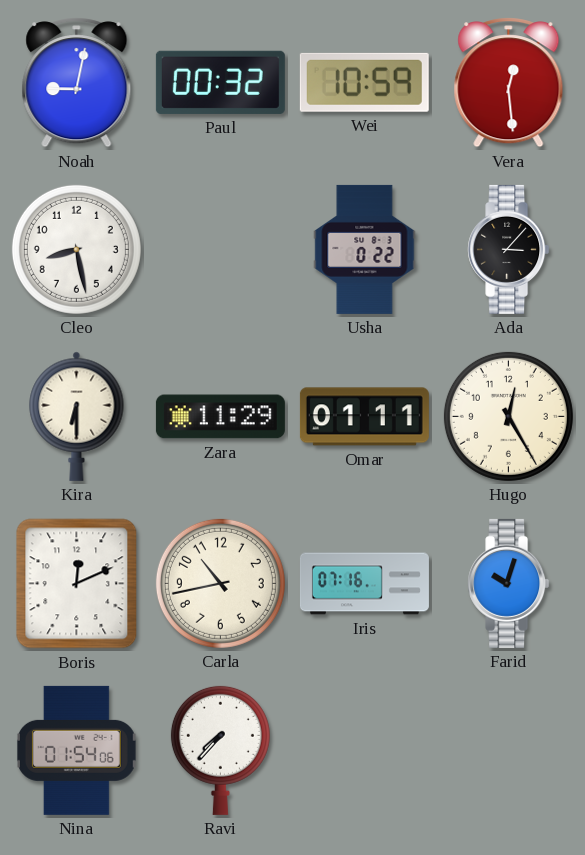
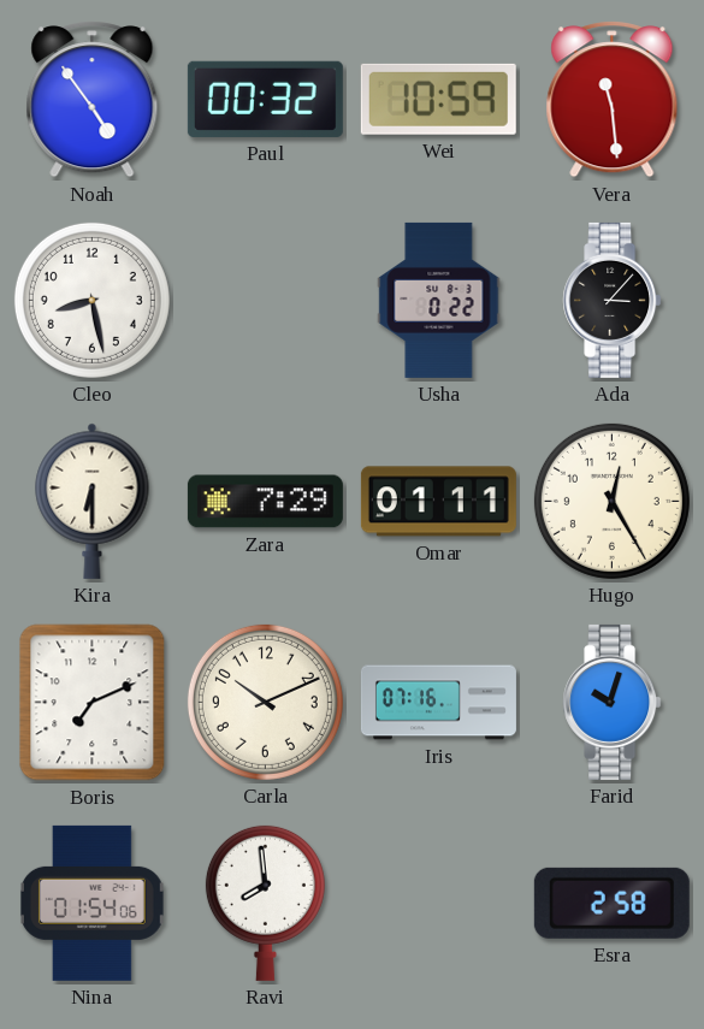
Noah: 9:02 -> 4:54 (93, 100)
Vera: 12:29 -> 11:29 (613, 100)
Zara: 11:29 -> 7:29 (265, 502)
Boris: 12:11 -> 7:11 (93, 703)
Carla: 10:43 -> 10:11 (265, 702)
Ravi: 7:37 -> 7:59 (265, 903)
Esra: none -> 2:58 (611, 903)
